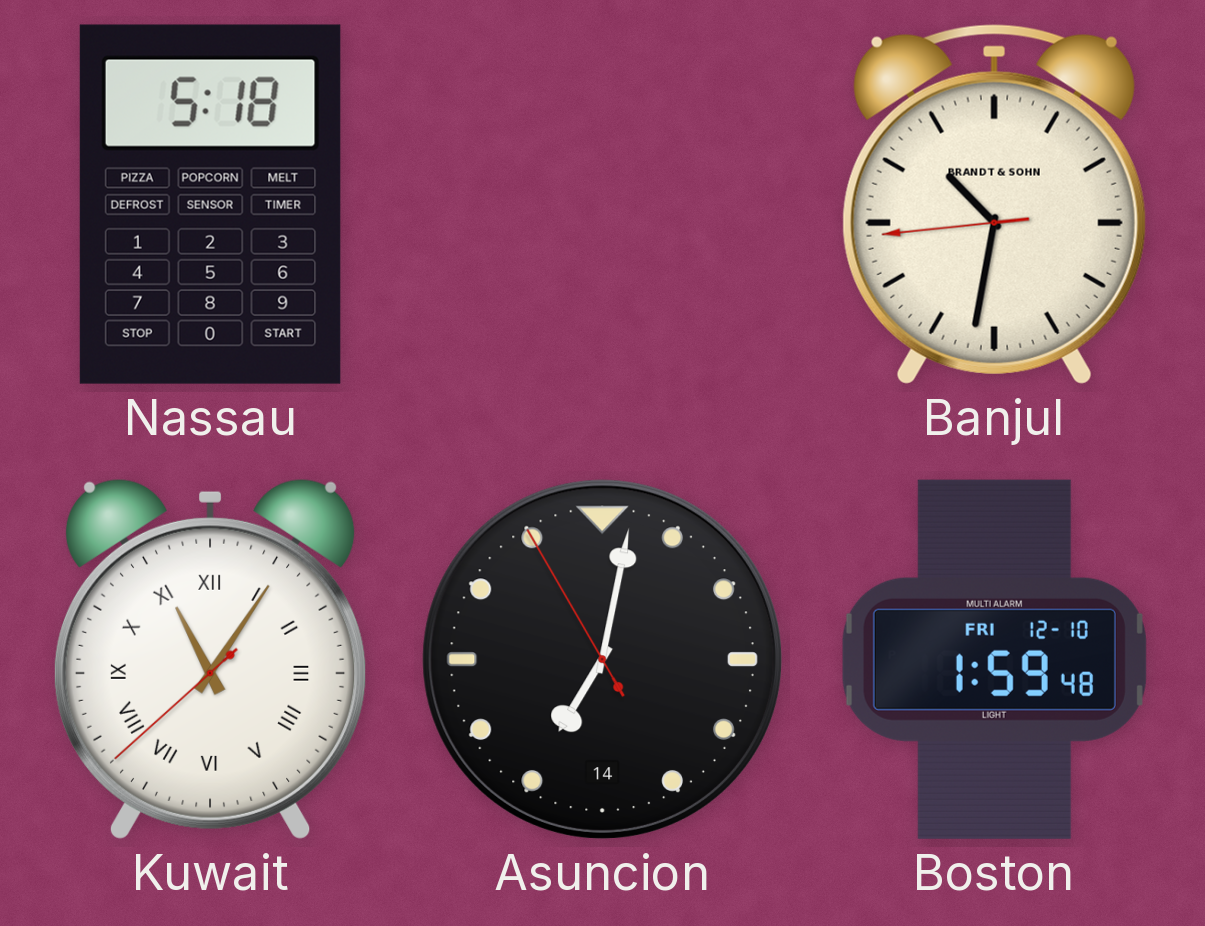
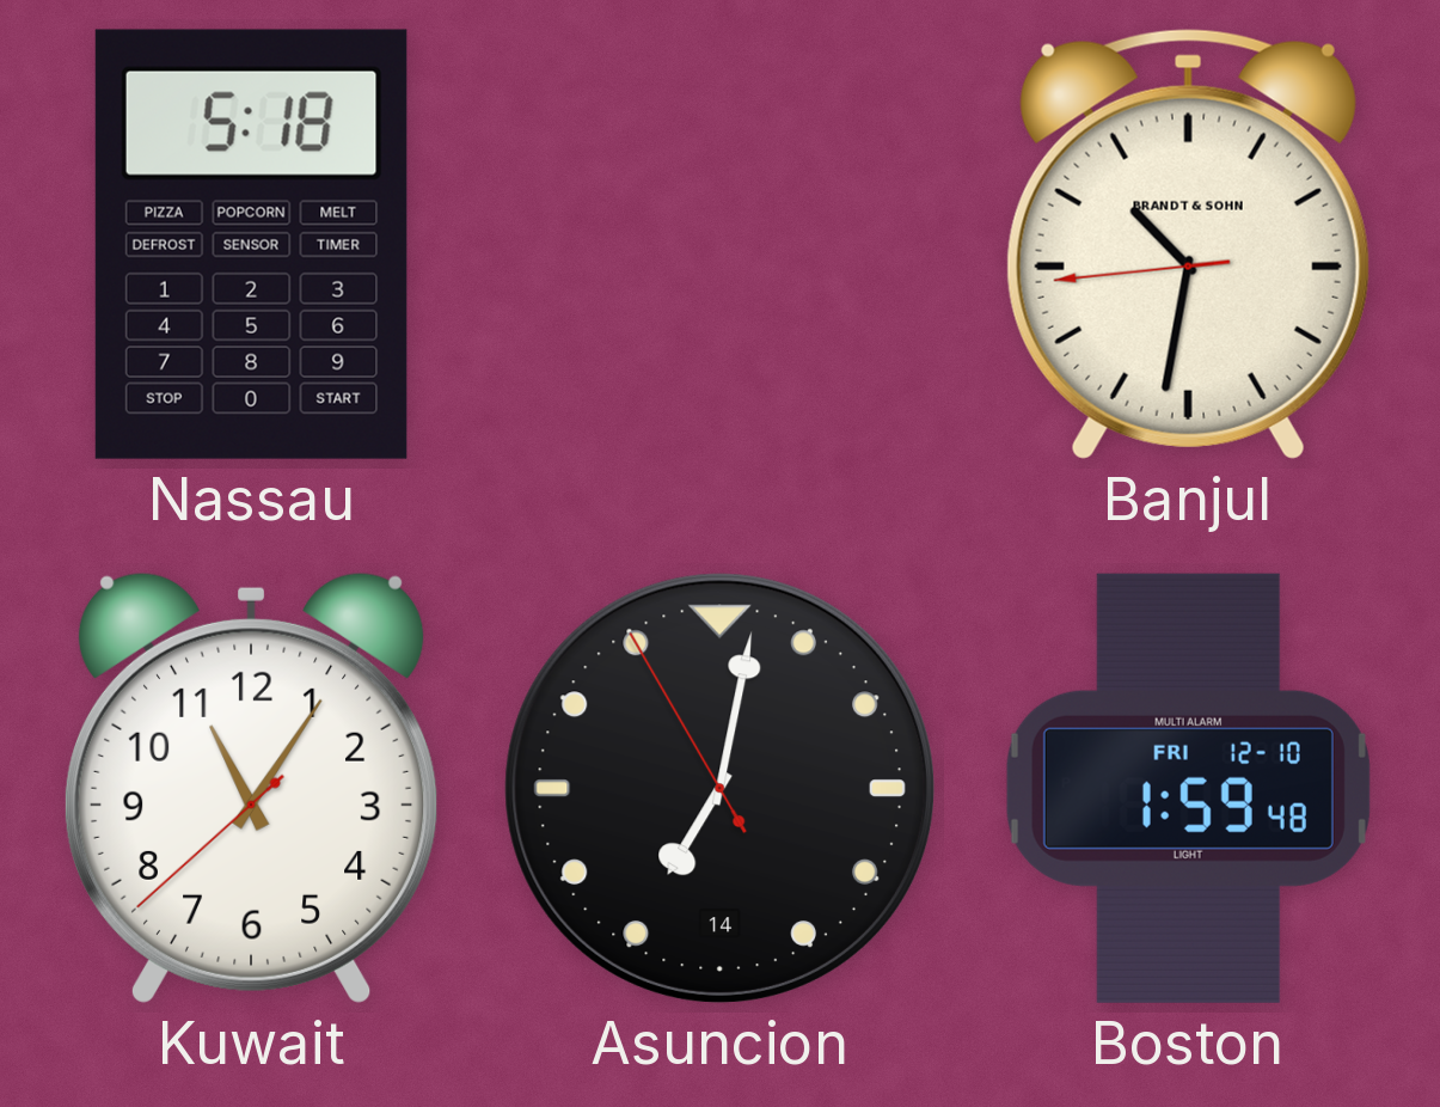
Kuwait numerals: Roman -> Arabic (251, 788)
